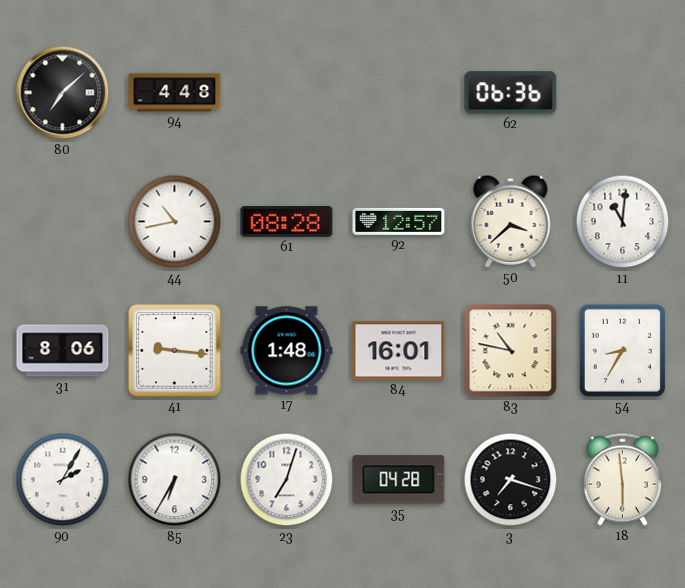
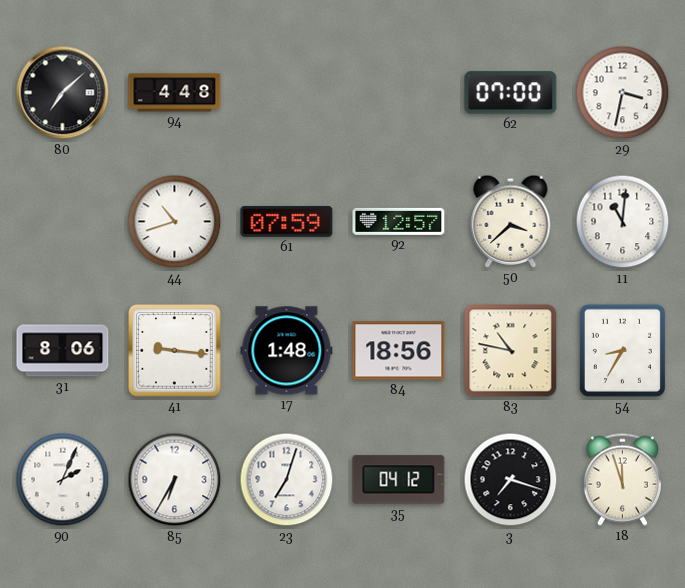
62: 06:36 -> 07:00 (511, 93)
29: none -> 3:32 (623, 93)
44: 10:43 -> 10:42 (175, 222)
61: 08:28 -> 07:59 (287, 222)
84: 16:01 -> 18:56 (399, 351)
90: 2:05 -> 2:04 (63, 480)
35: 04:28 -> 04:12 (399, 480)
18: 5:59 -> 11:57 (622, 479)
